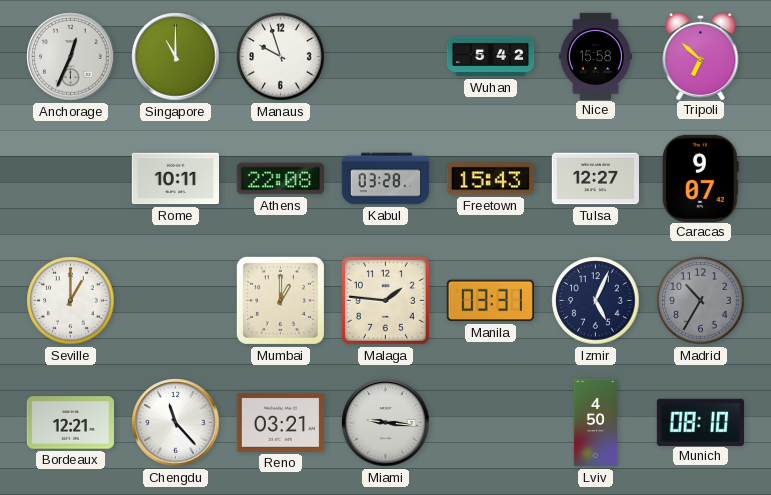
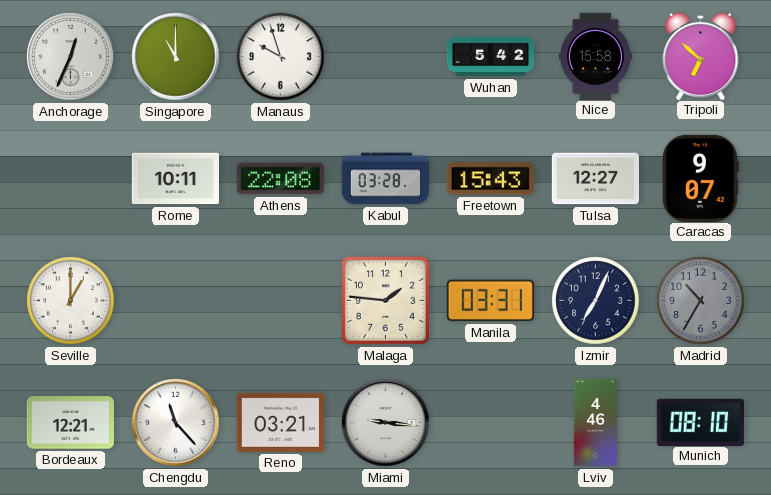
Mumbai: 1:00 -> none (280, 300)
Izmir: 5:04 -> 7:04 (596, 301)
Lviv: 4:50 -> 4:46 (595, 423)
